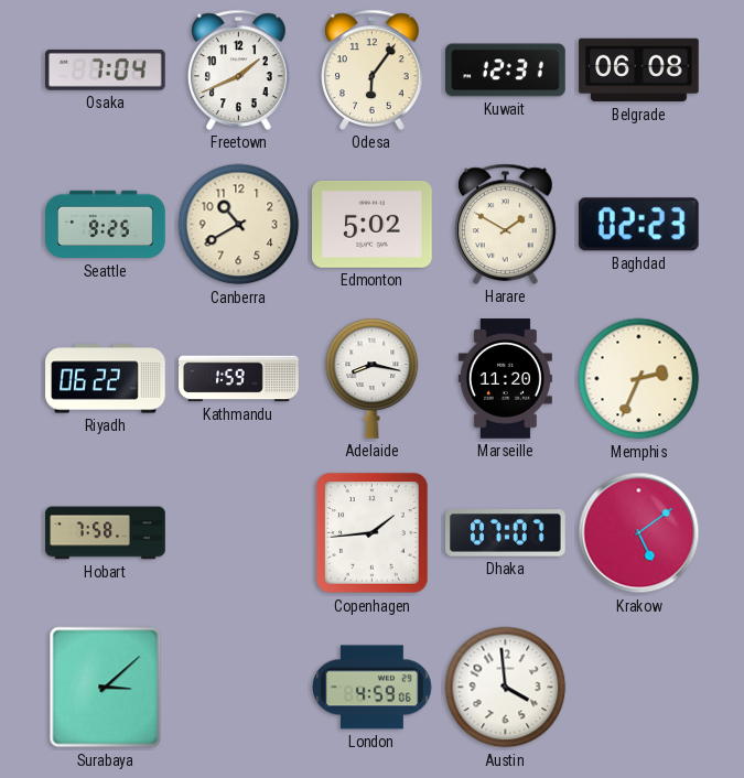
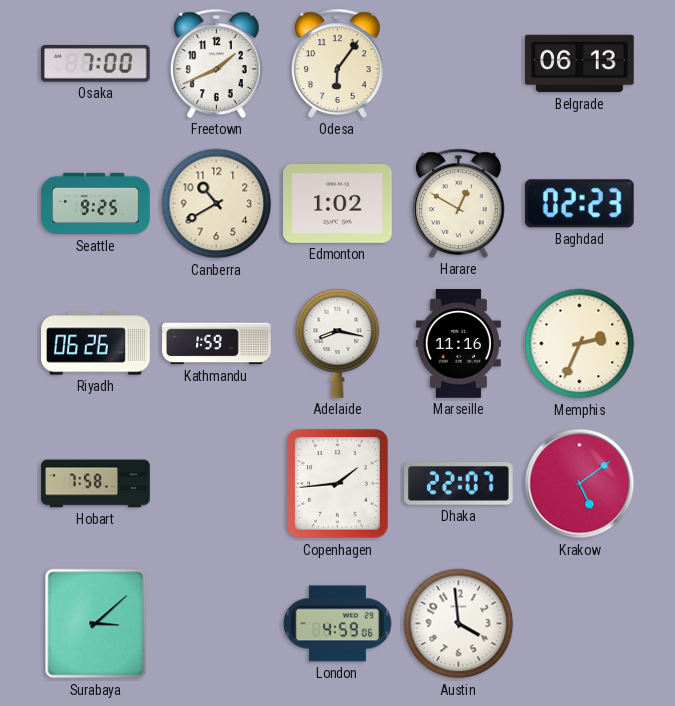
Osaka: 7:04 -> 7:00 (95, 63)
Kuwait: 12:31 -> none (506, 71)
Belgrade: 06:08 -> 06:13 (580, 64)
Edmonton: 5:02 -> 1:02 (338, 203)
Harare: 1:50 -> 12:50 (459, 203)
Riyadh: 06:22 -> 06:26 (96, 344)
Marseille: 11:20 -> 11:16 (458, 344)
Dhaka: 07:07 -> 22:07 (459, 484)
